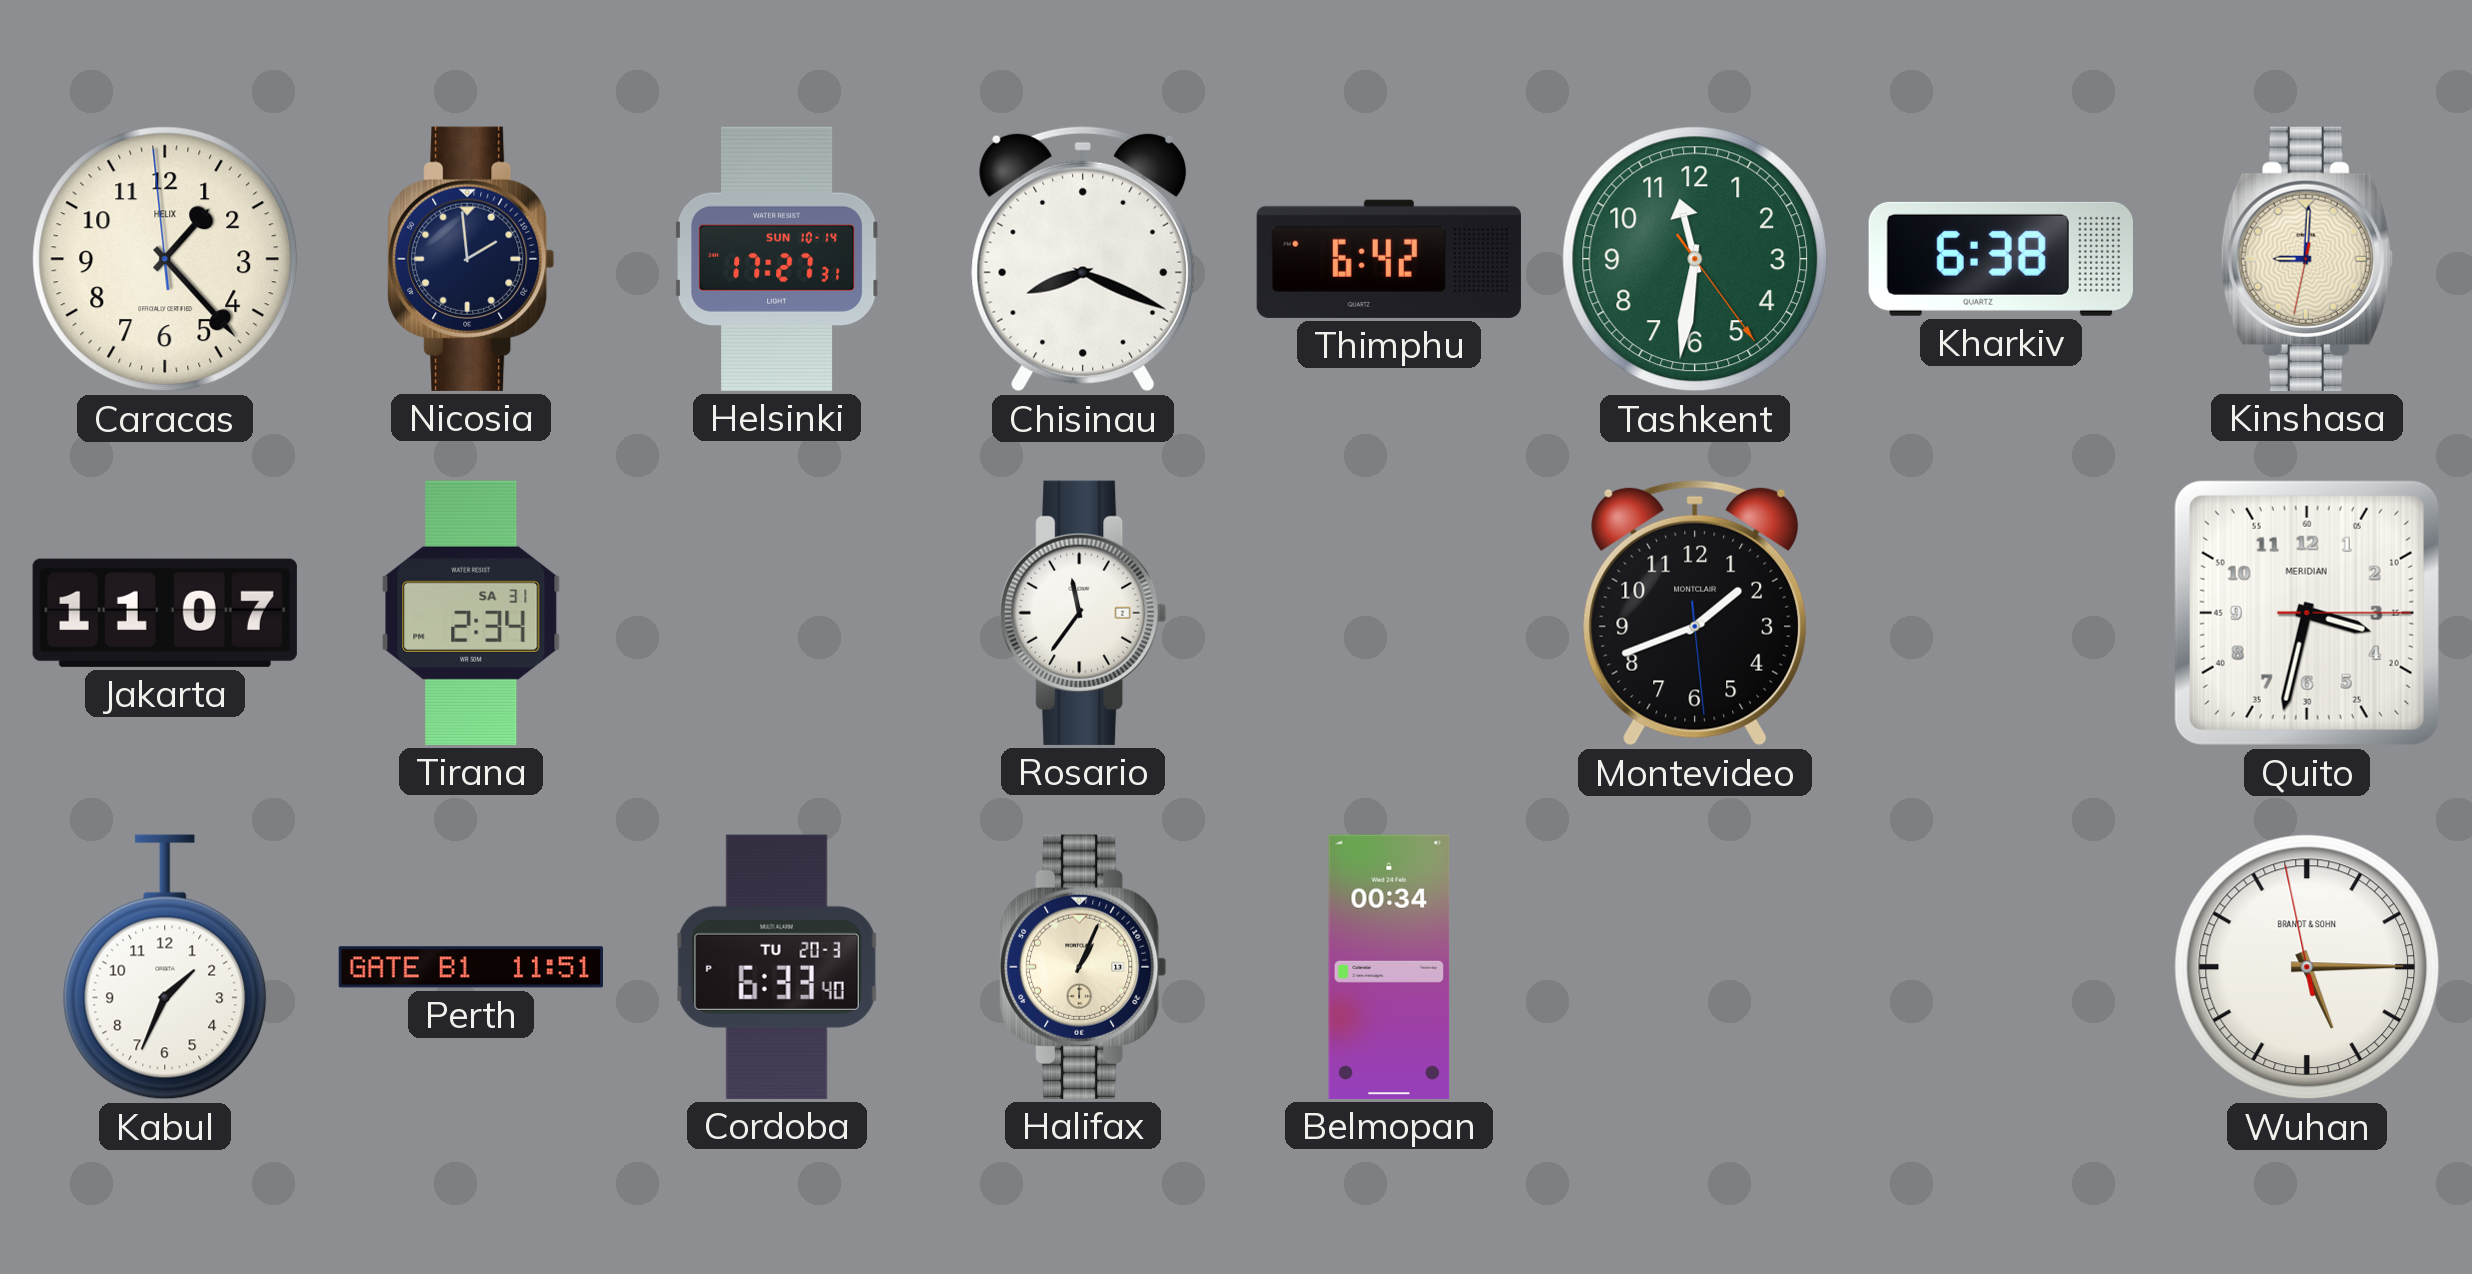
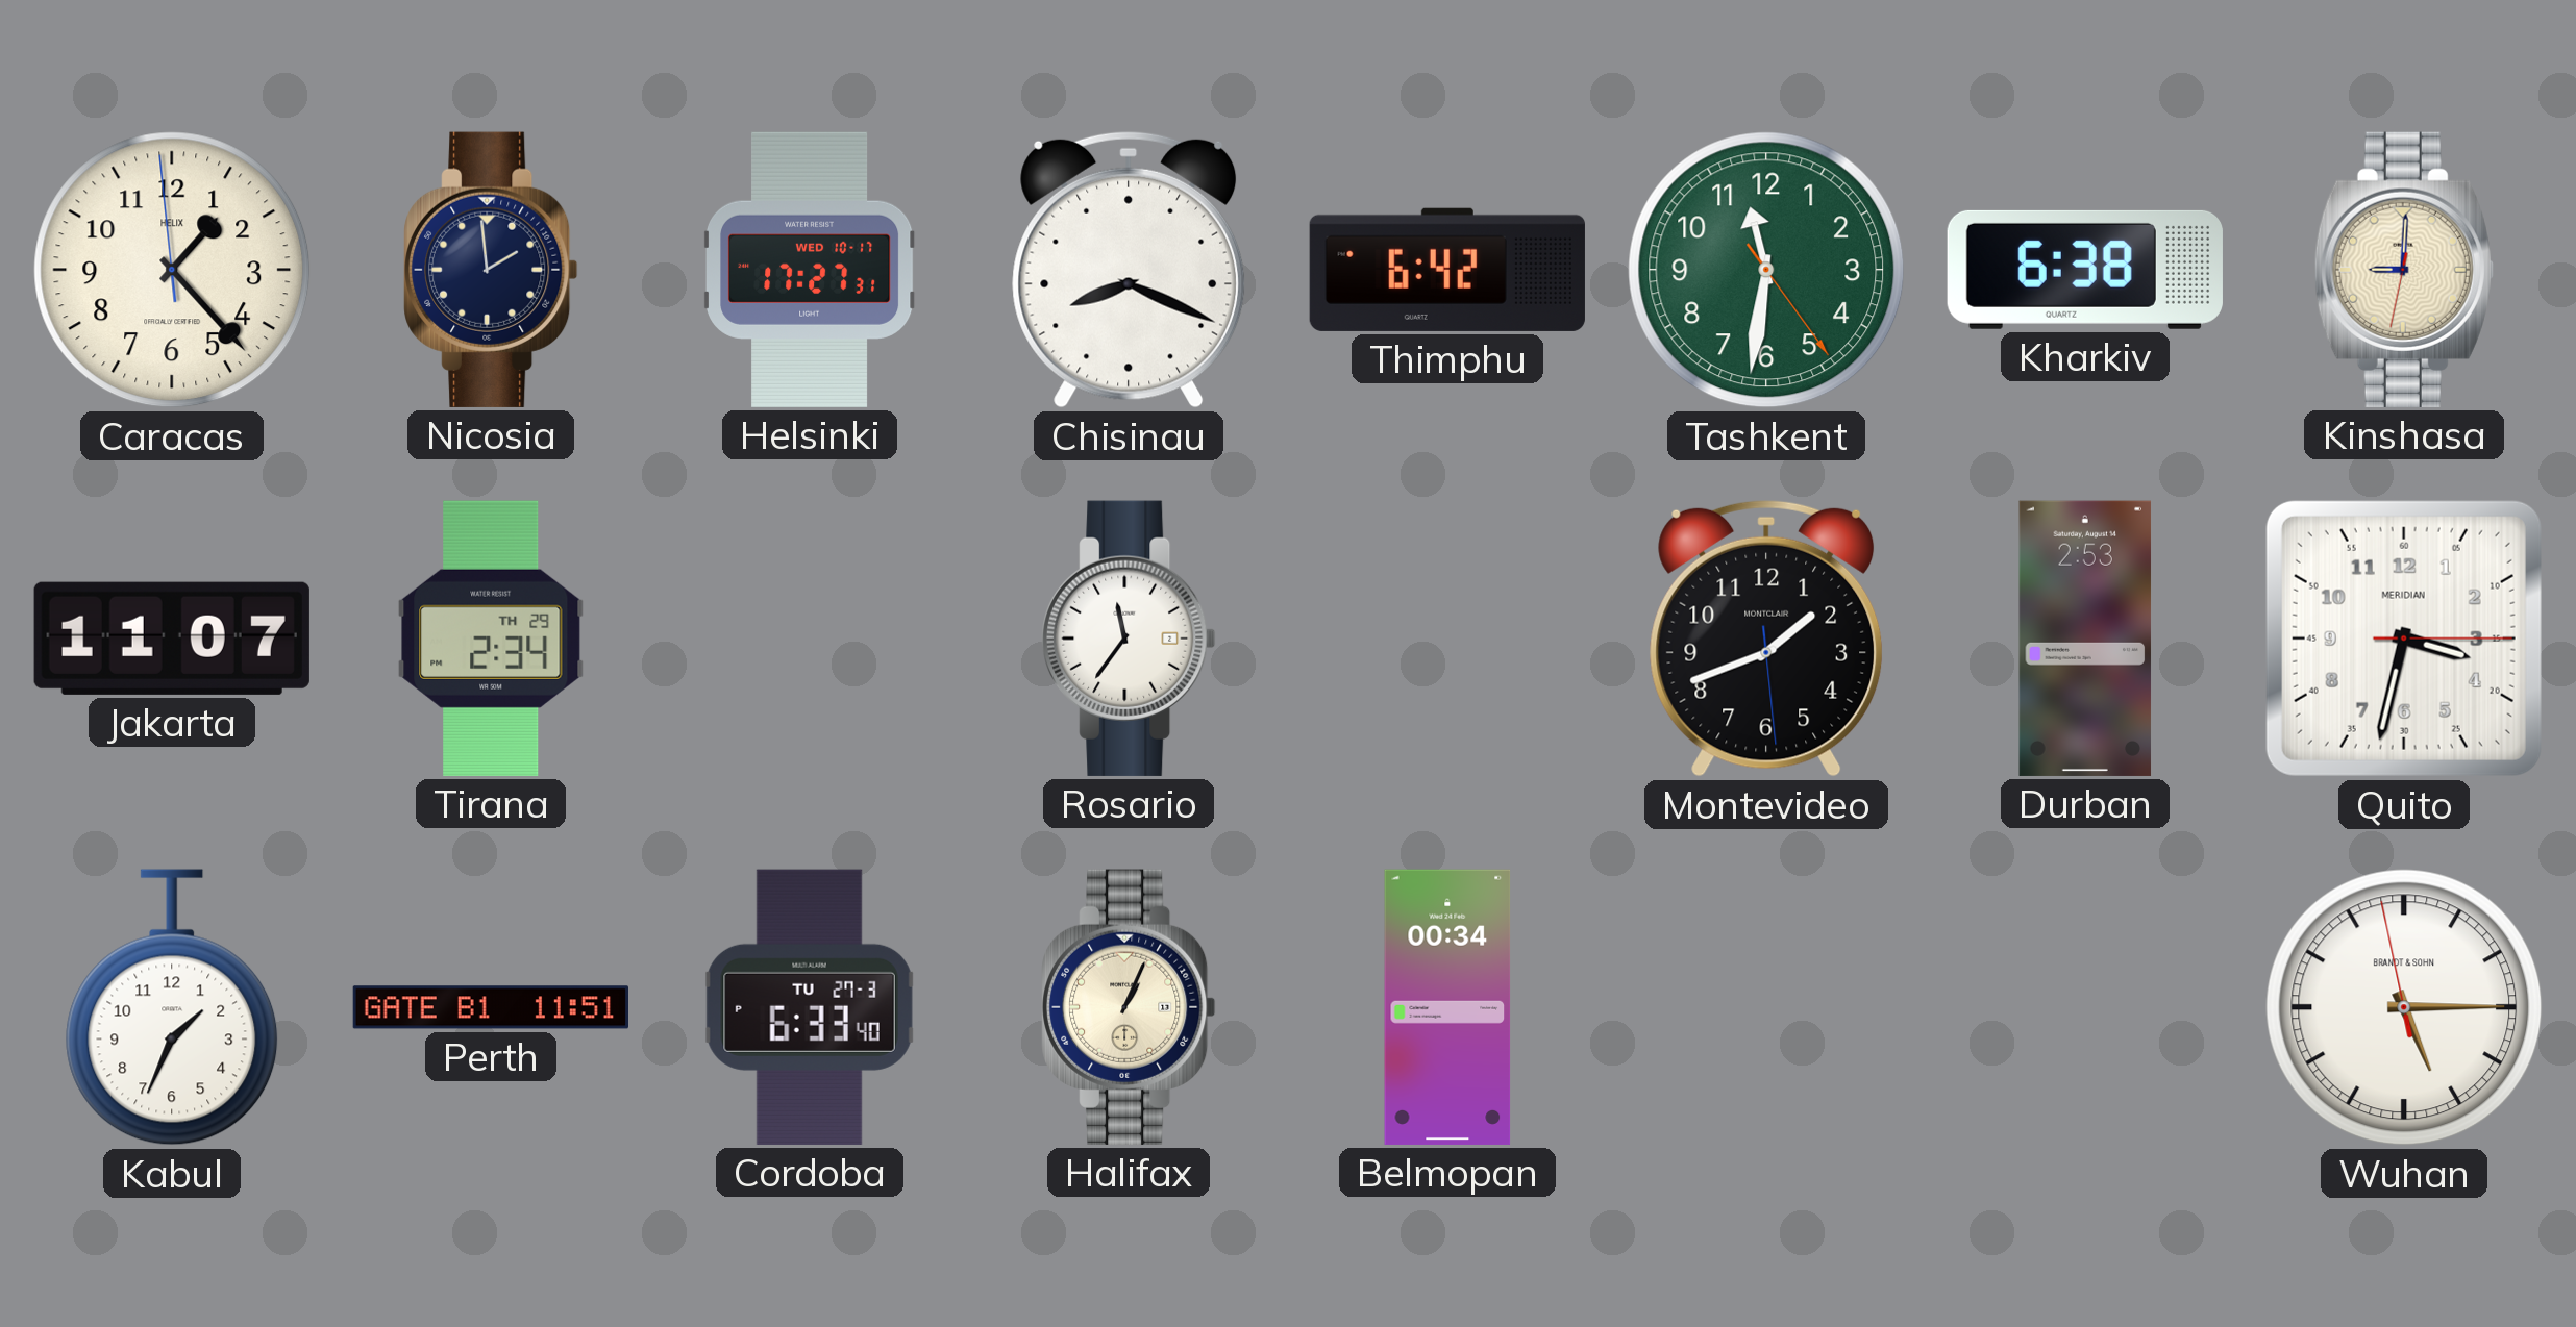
Helsinki date: SUN 10-14 -> WED 10-17 (811, 270)
Tirana date: SA 31 -> TH 29 (491, 639)
Durban: none -> 2:53 (2085, 639)
Cordoba date: TU 20-3 -> TU 27-3 (810, 1007)
